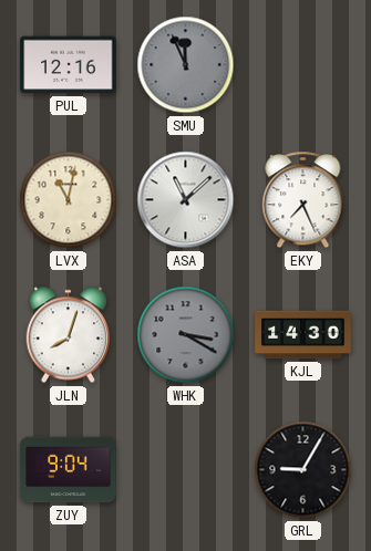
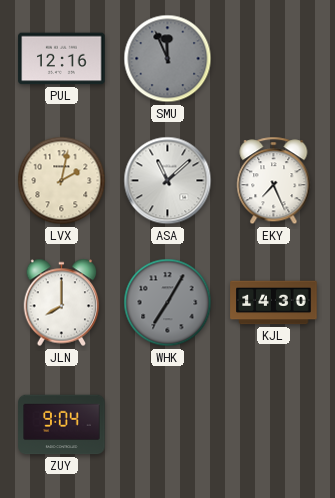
LVX: 11:02 -> 2:02 (62, 181)
JLN: 8:03 -> 8:00 (62, 303)
WHK: 3:20 -> 7:05 (168, 303)
GRL: 9:05 -> none (303, 470)
